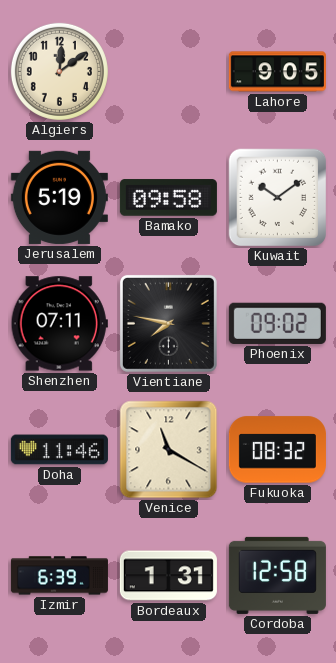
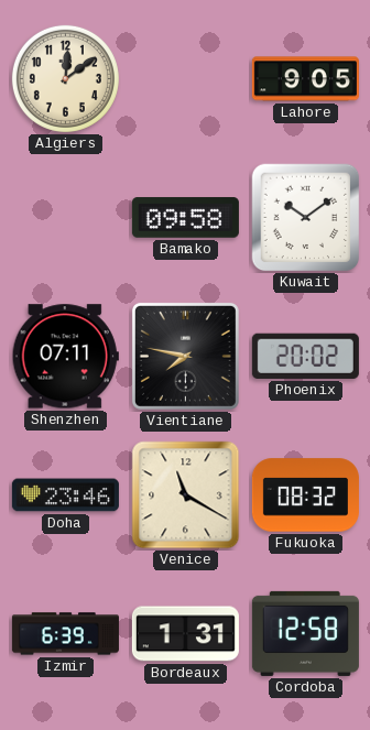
Jerusalem: 5:19 -> none (59, 197)
Phoenix: 09:02 -> 20:02 (305, 356)
Doha: 11:46 -> 23:46 (65, 495)
